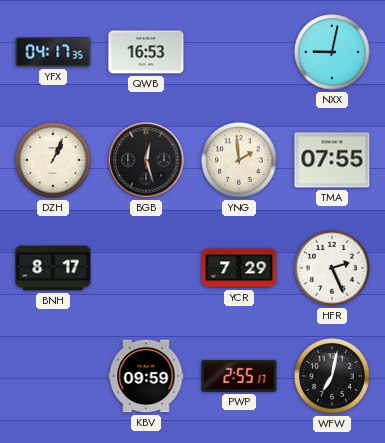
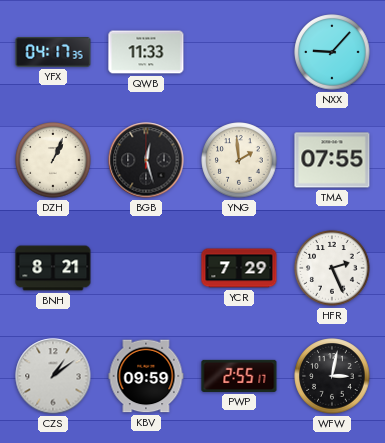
QWB: 16:53 -> 11:33 (146, 52)
NXX: 9:02 -> 9:07 (332, 52)
BNH: 8:17 -> 8:21 (53, 268)
CZS: none -> 1:09 (53, 376)
WFW: 7:02 -> 3:02 (332, 376)
